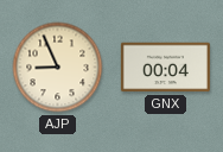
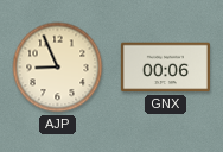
GNX: 00:04 -> 00:06 (165, 68)
